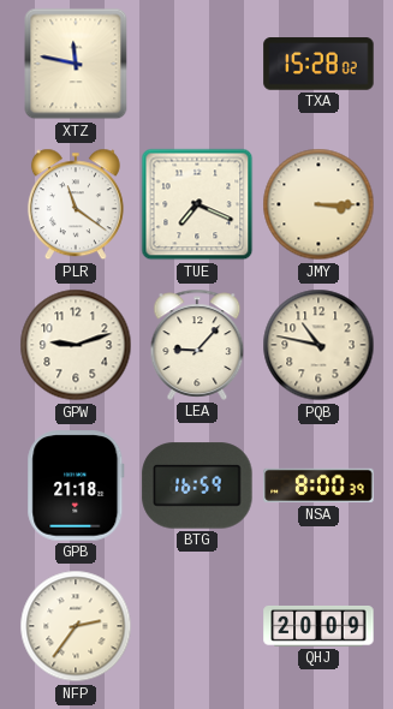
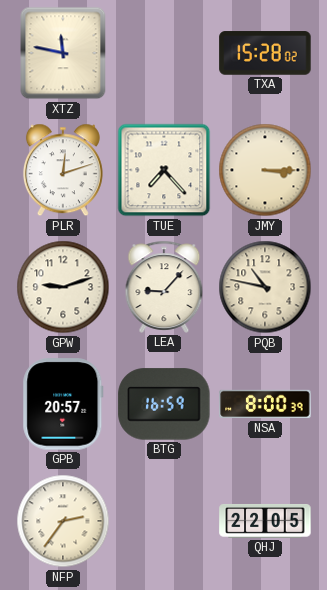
PLR: 11:21 -> 12:12 (63, 170)
TUE: 7:19 -> 7:23 (164, 170)
GPB: 21:18 -> 20:57 (63, 404)
QHJ: 20:09 -> 22:05 (265, 521)
